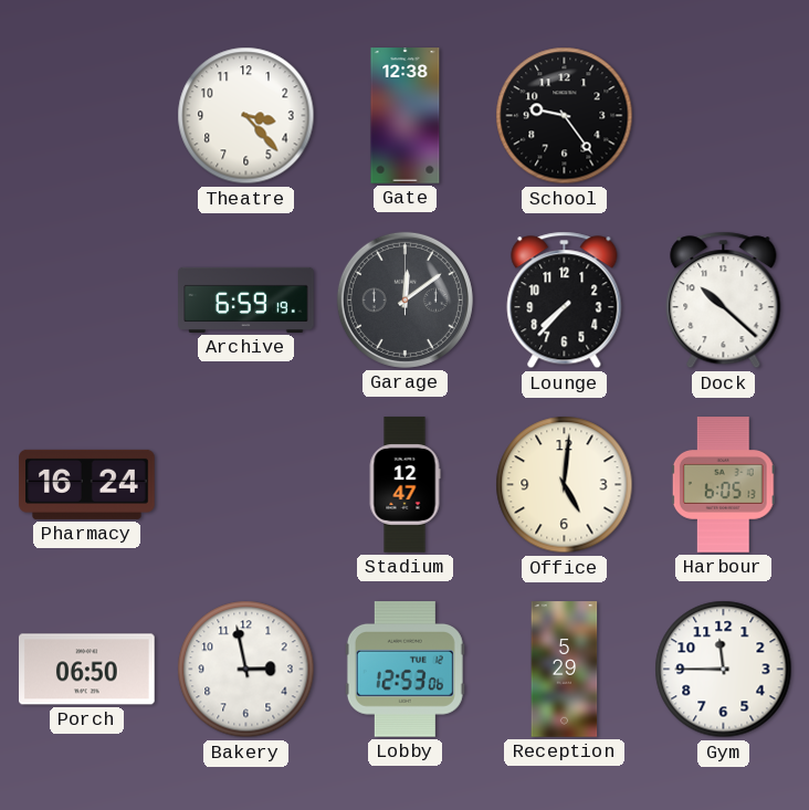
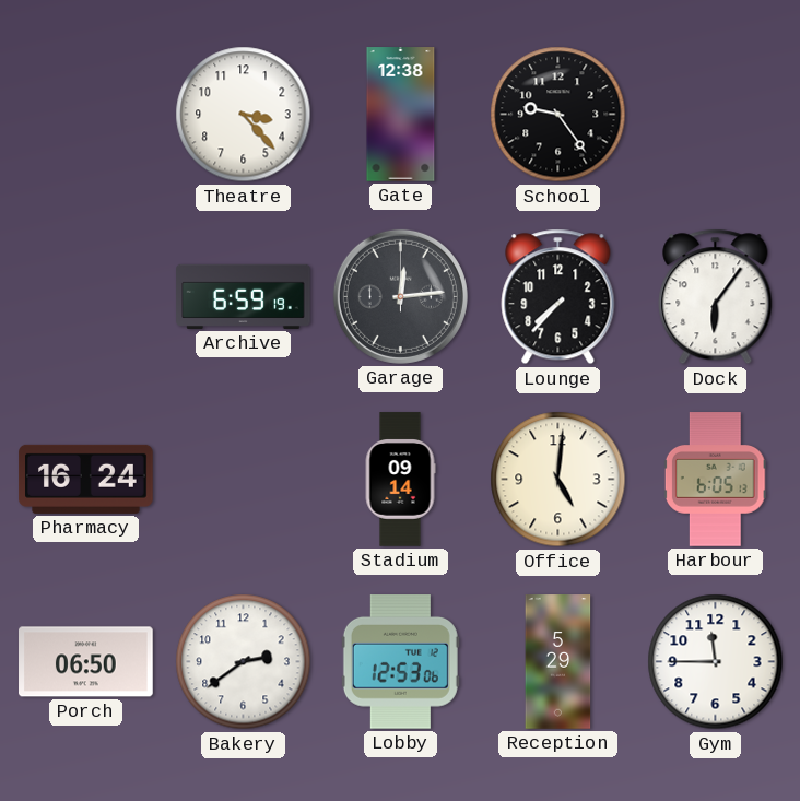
Garage: 12:09 -> 12:14 (400, 296)
Dock: 10:22 -> 6:06 (716, 297)
Stadium: 12:47 -> 09:14 (400, 480)
Bakery: 2:58 -> 2:39 (244, 662)
